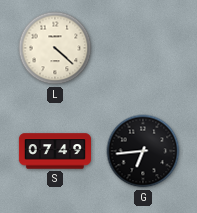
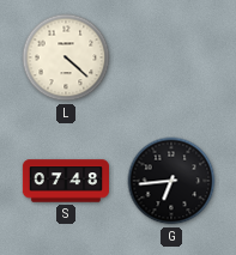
S: 07:49 -> 07:48 (65, 181)
